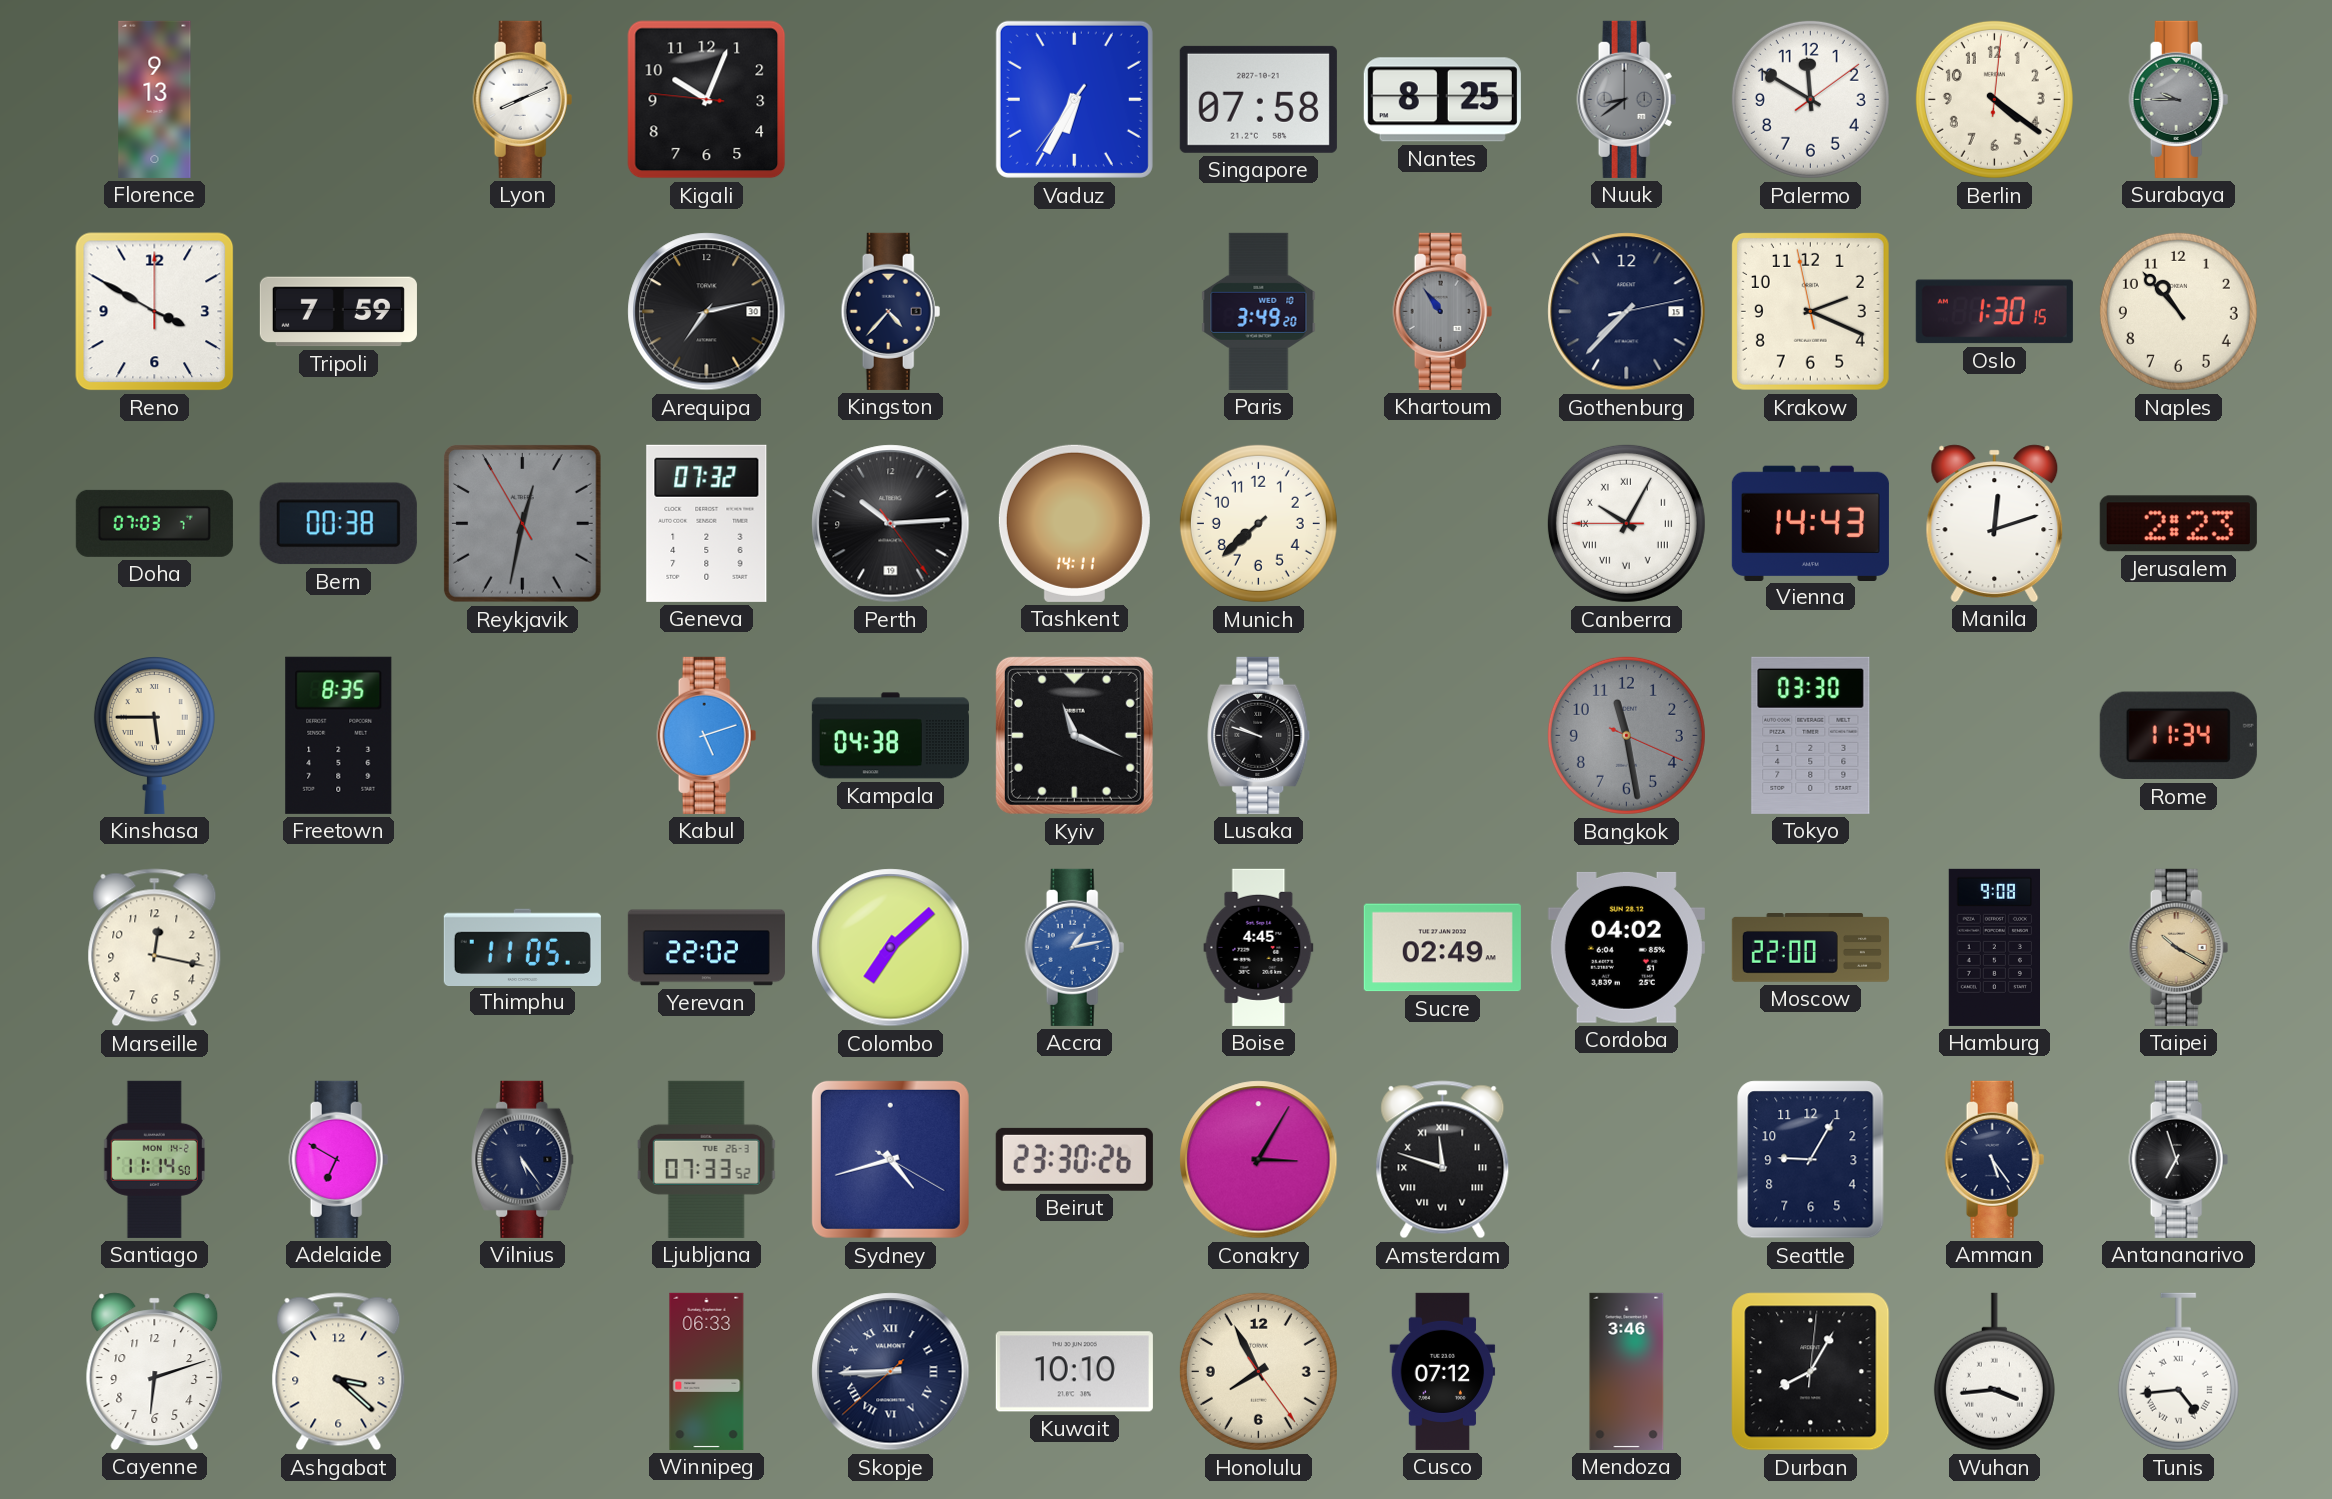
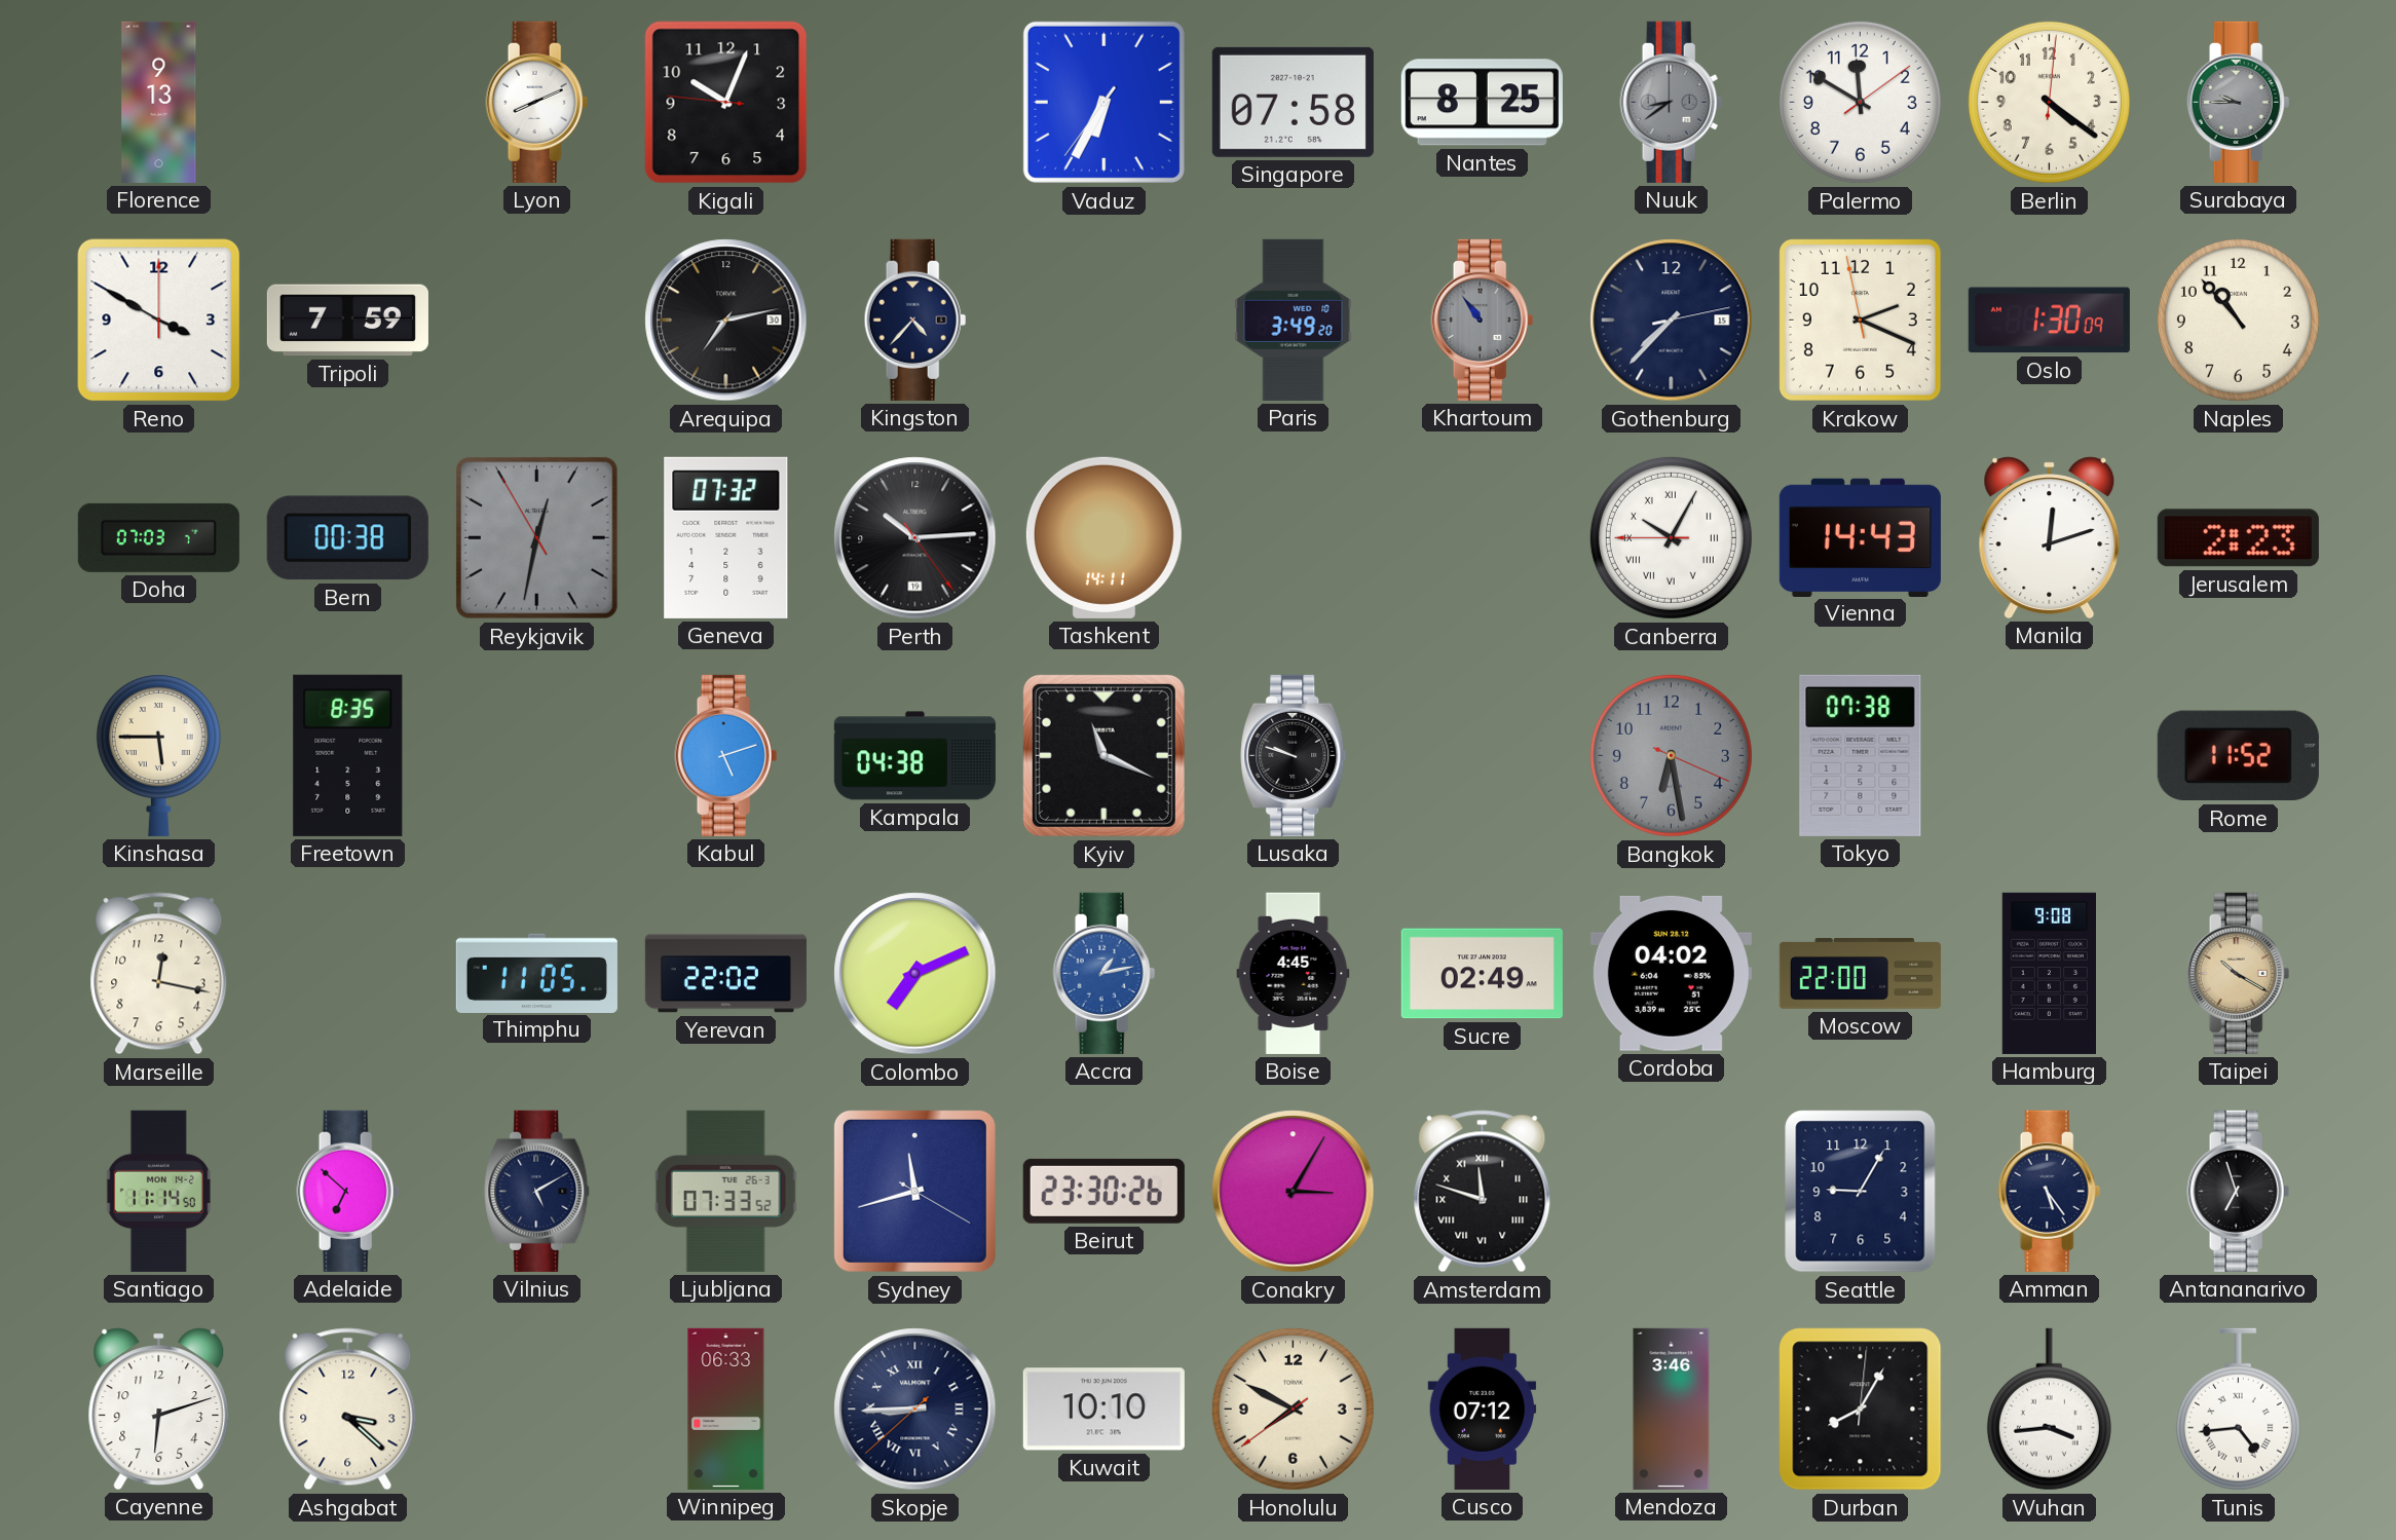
Oslo: 1:30:15 -> 1:30:09 (2049, 321)
Munich: 7:38 -> none (1258, 523)
Bangkok: 11:28 -> 6:28 (1671, 755)
Tokyo: 03:30 -> 07:38 (1861, 755)
Rome: 11:34 -> 11:52 (2238, 756)
Colombo: 7:08 -> 7:11 (915, 974)
Adelaide: 6:50 -> 6:52 (348, 1191)
Vilnius: 5:24 -> 5:10 (537, 1191)
Sydney: 4:42 -> 11:42 (914, 1191)
Honolulu: 7:55 -> 7:49 (1293, 1408)
